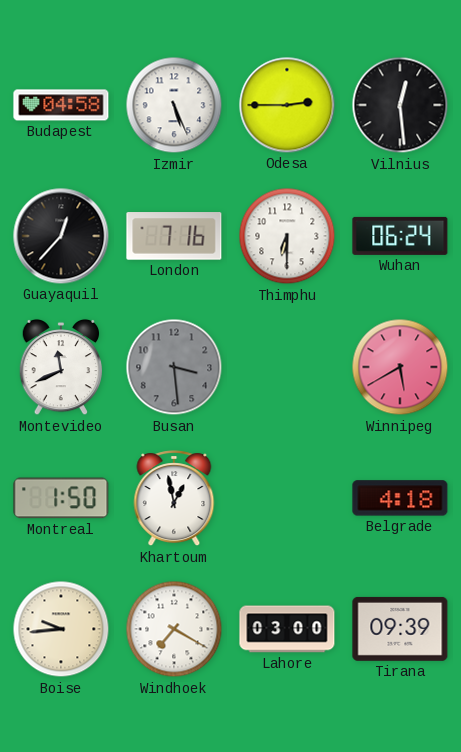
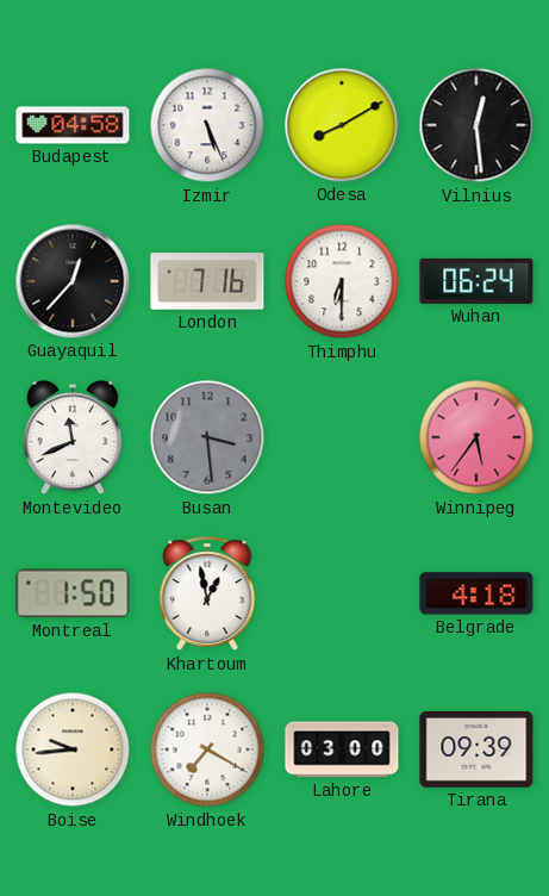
Odesa: 2:45 -> 8:10 (342, 125)
Winnipeg: 5:40 -> 5:36 (476, 437)
